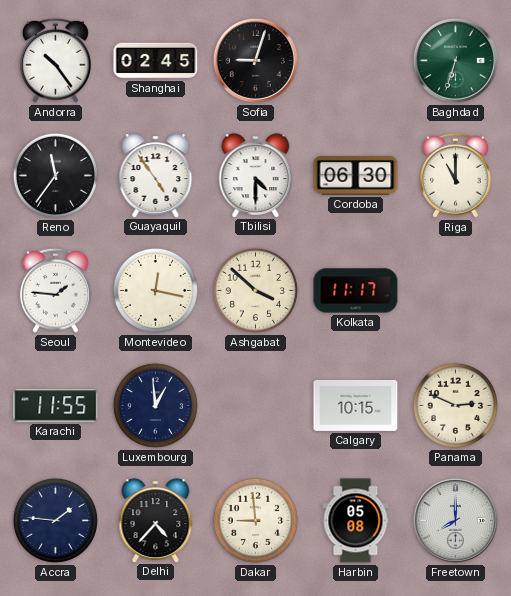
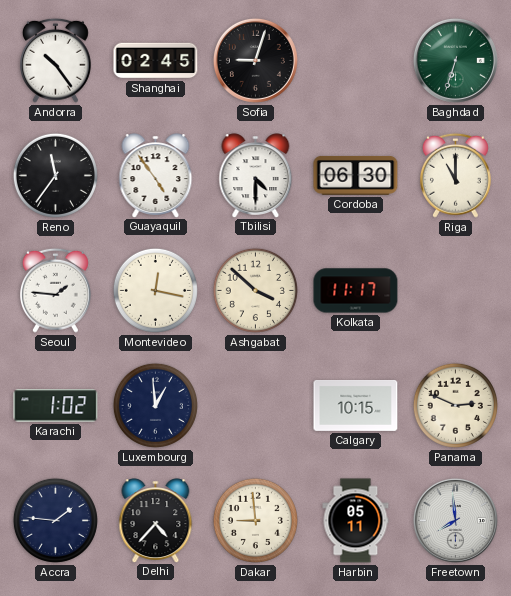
Karachi: 11:55 -> 1:02 (56, 406)
Harbin: 05:08 -> 05:11 (356, 521)
Freetown: 8:00 -> 7:59 (455, 520)
